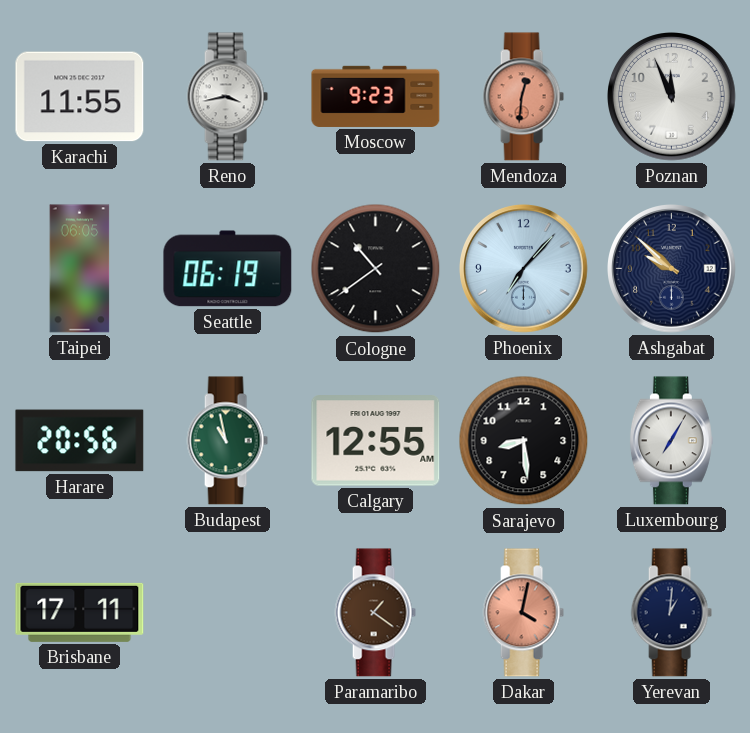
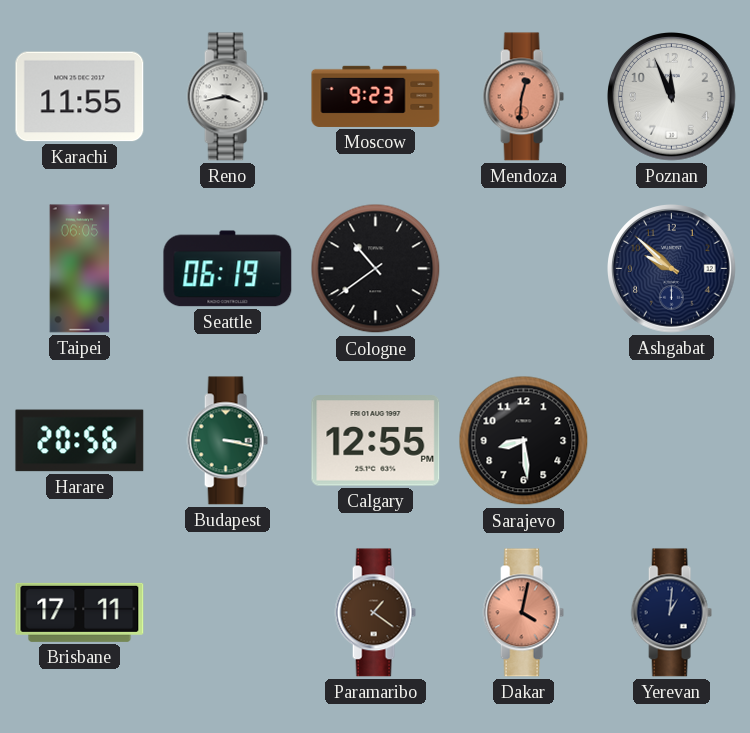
Phoenix: 7:07 -> none (524, 269)
Budapest: 10:58 -> 3:17 (227, 441)
Calgary: 12:55 AM -> 12:55 PM (376, 441)
Luxembourg: 7:05 -> none (671, 441)
